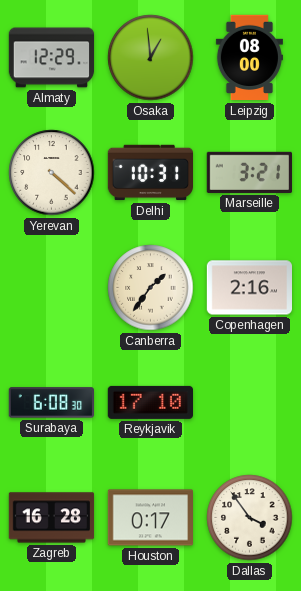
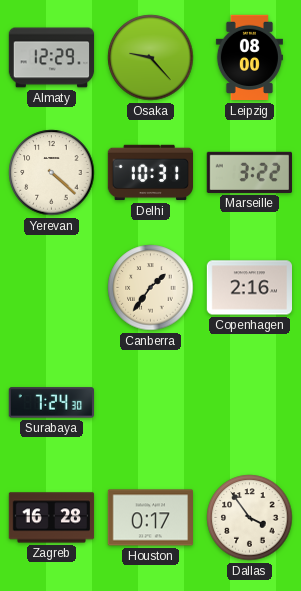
Osaka: 12:59 -> 9:23 (151, 58)
Marseille: 3:21 -> 3:22 (249, 172)
Surabaya: 6:08 -> 7:24 (51, 403)
Reykjavik: 17:10 -> none (150, 402)
